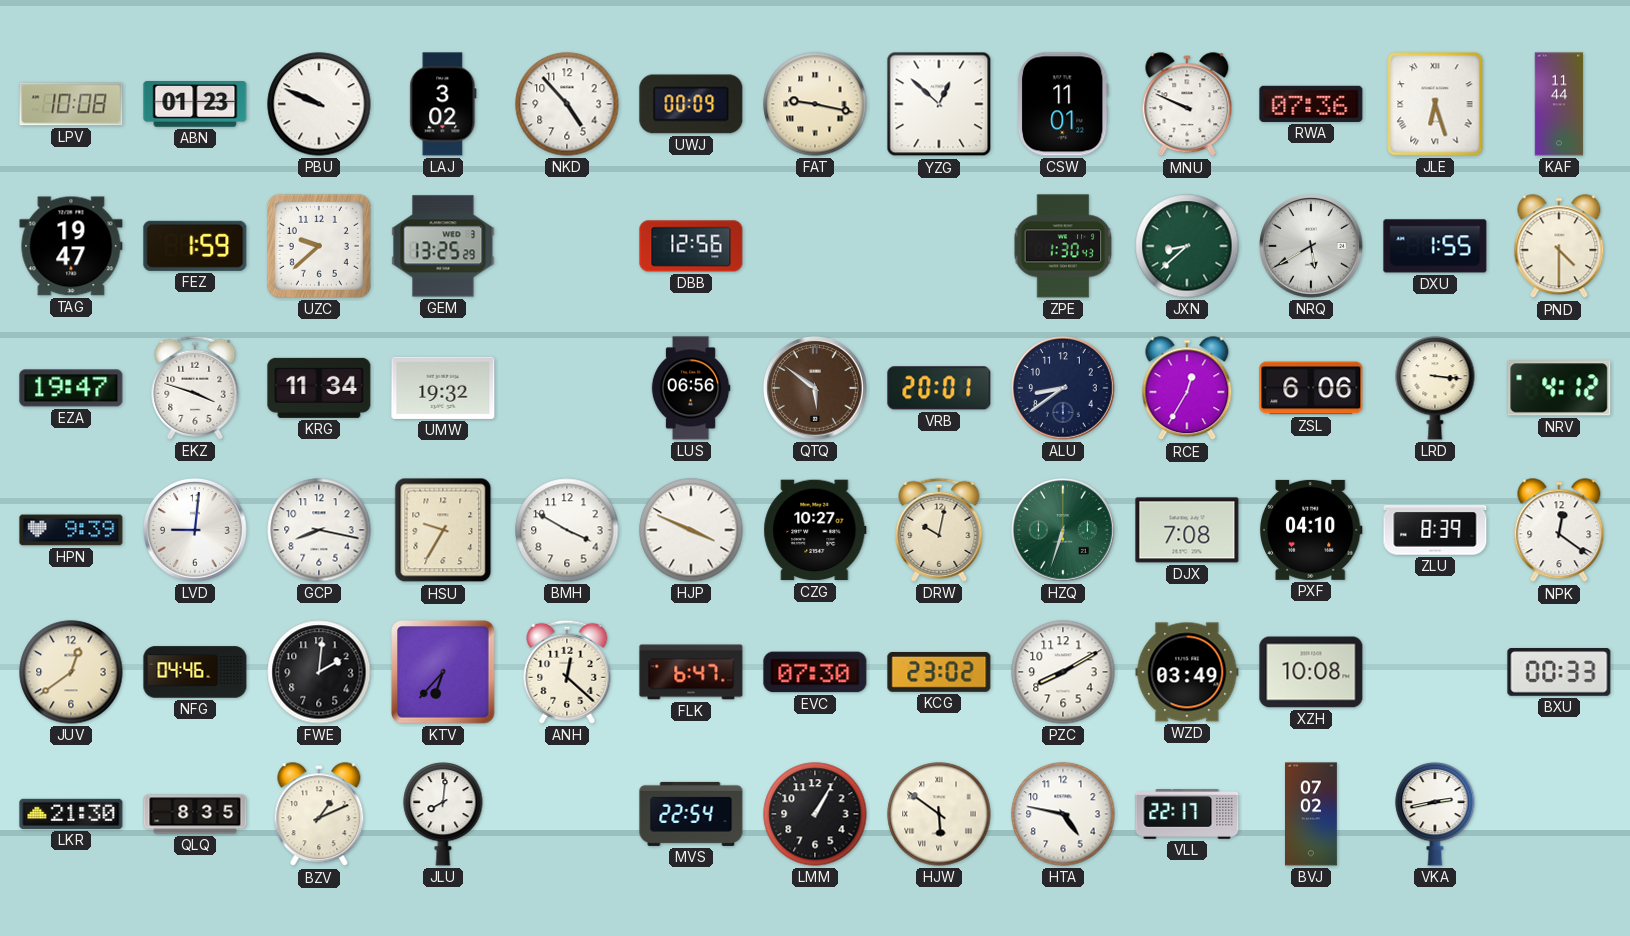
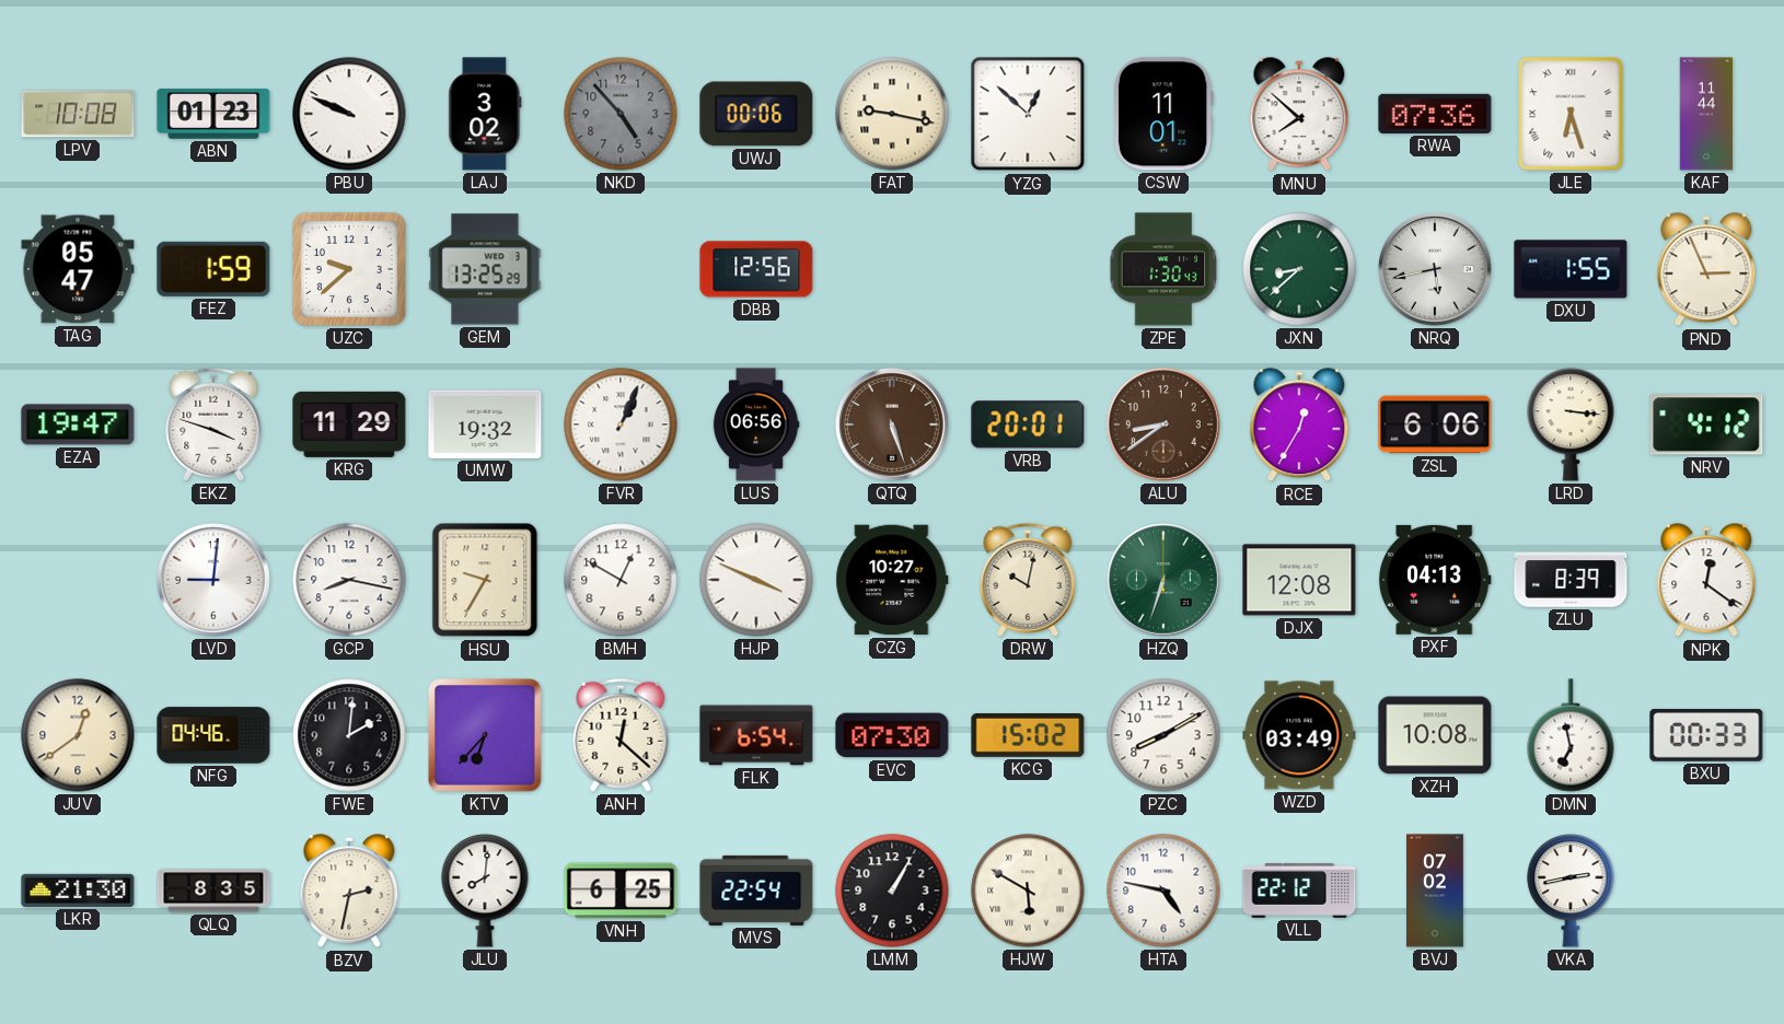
NKD dial: white -> grey (621, 114)
UWJ: 00:09 -> 00:06 (756, 114)
MNU: 9:49 -> 7:52 (1299, 115)
TAG: 19:47 -> 05:47 (78, 269)
NRQ: 5:40 -> 5:43 (1435, 269)
PND: 4:30 -> 2:56 (1706, 270)
KRG: 11:34 -> 11:29 (349, 424)
FVR: none -> 1:04 (621, 424)
QTQ: 5:51 -> 5:27 (892, 424)
ALU dial: navy -> brown (1163, 424)
HPN: 9:39 -> none (71, 530)
BMH: 3:50 -> 12:50 (621, 580)
DJX: 7:08 -> 12:08 (1299, 580)
PXF: 04:10 -> 04:13 (1435, 580)
FLK: 6:47 -> 6:54 (756, 735)
KCG: 23:02 -> 15:02 (1028, 735)
DMN: none -> 6:58 (1571, 735)
BZV: 1:11 -> 2:32 (349, 892)
VNH: none -> 6:25 (621, 891)
HJW: 5:51 -> 5:50 (1028, 891)
VLL: 22:17 -> 22:12 (1299, 891)
